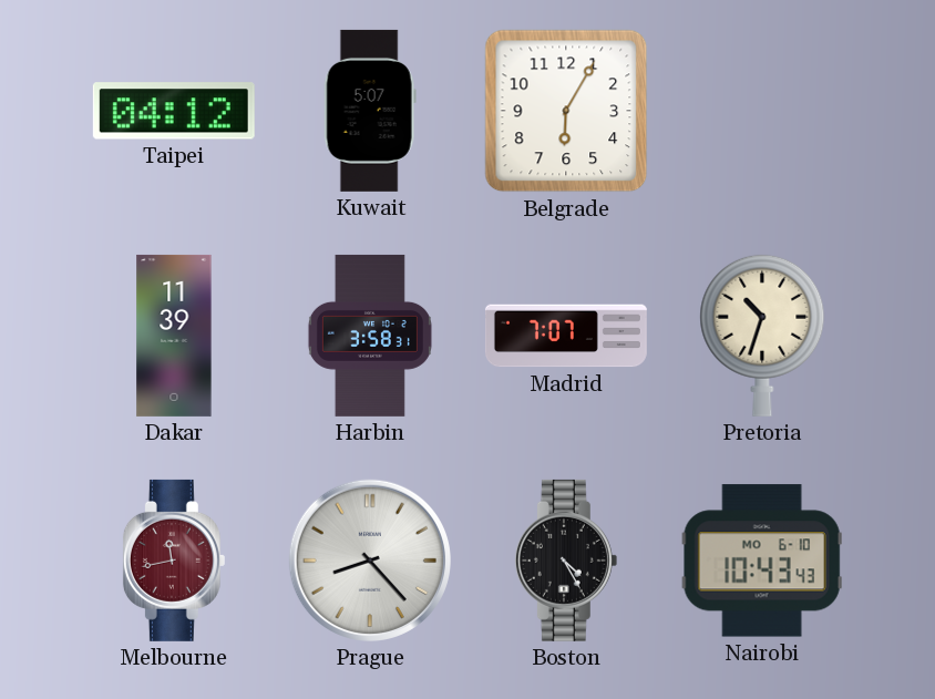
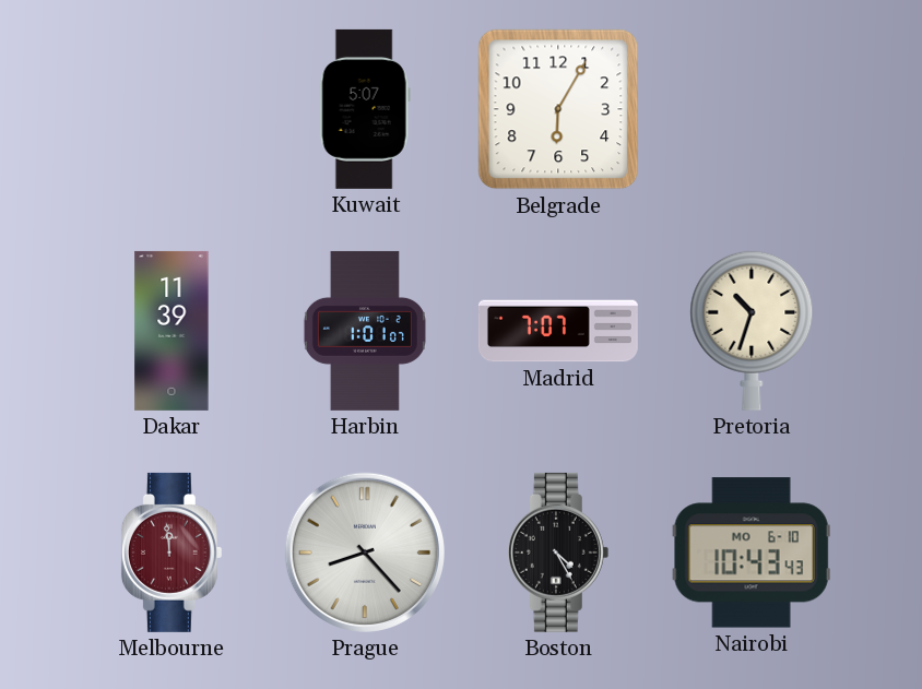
Taipei: 04:12 -> none (174, 111)
Harbin: 3:58 -> 1:01 (365, 331)
Melbourne: 11:43 -> 11:59 (172, 553)
